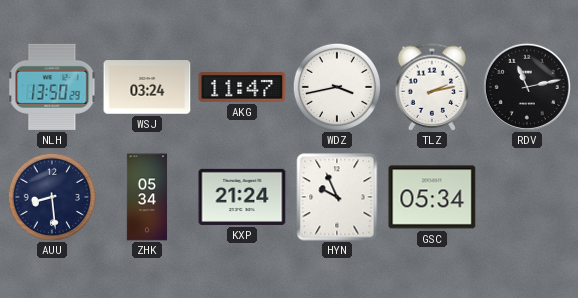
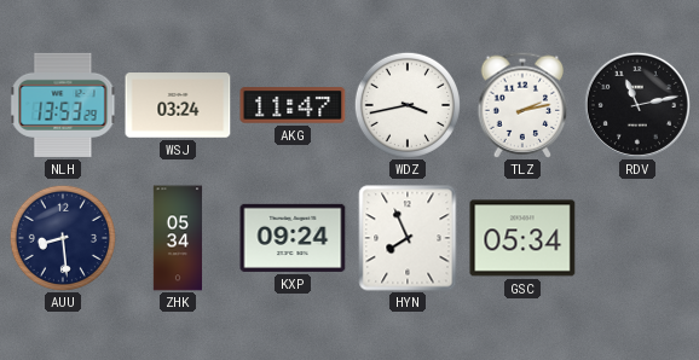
NLH: 13:50 -> 13:53 (63, 105)
KXP: 21:24 -> 09:24 (293, 238)
HYN: 9:56 -> 7:56 (408, 238)
